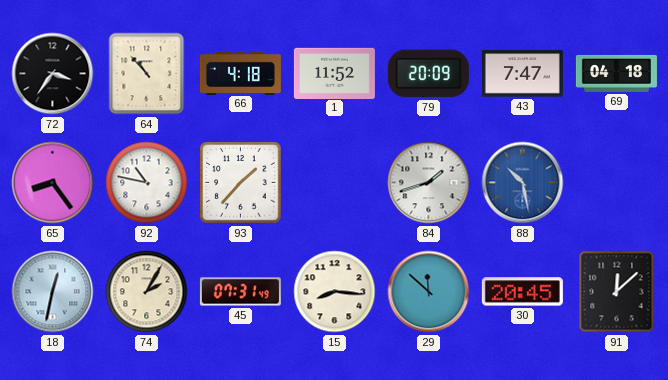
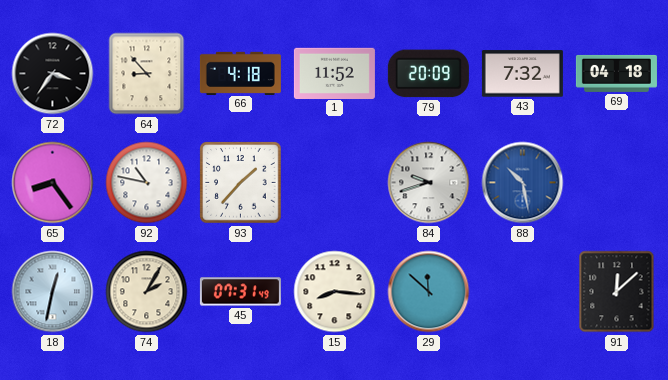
64: 10:53 -> 8:53 (147, 74)
43: 7:47 -> 7:32 (522, 74)
84: 1:42 -> 9:42 (429, 183)
30: 20:45 -> none (522, 292)
